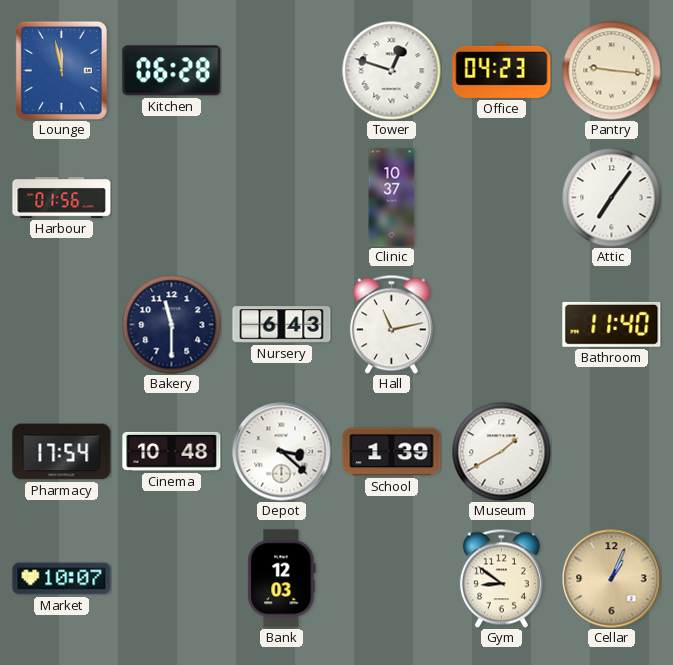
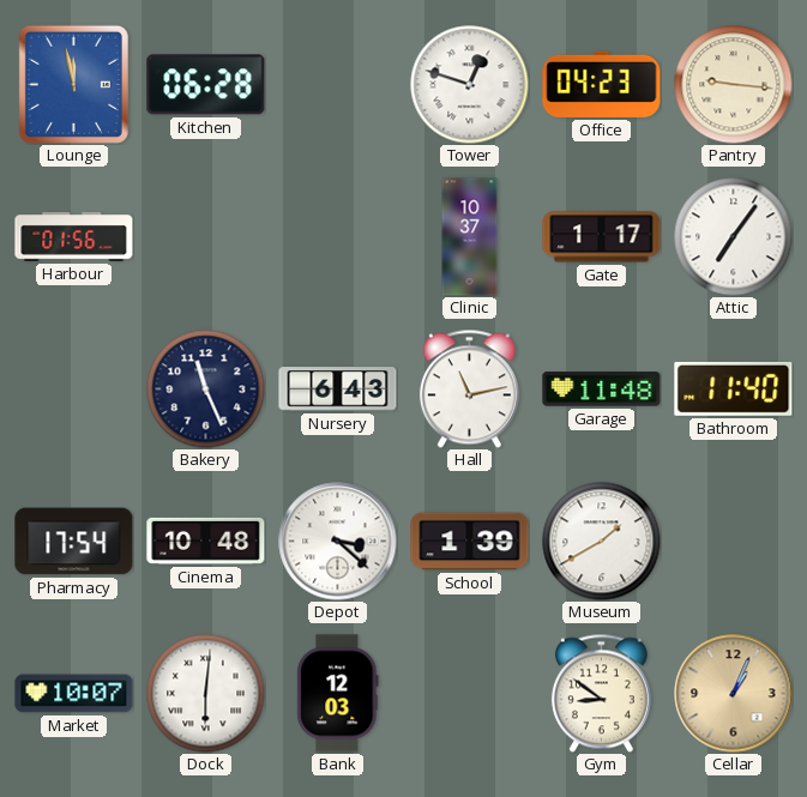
Gate: none -> 1:17 (602, 237)
Bakery: 11:30 -> 11:26 (206, 390)
Garage: none -> 11:48 (602, 390)
Dock: none -> 6:01 (206, 694)
